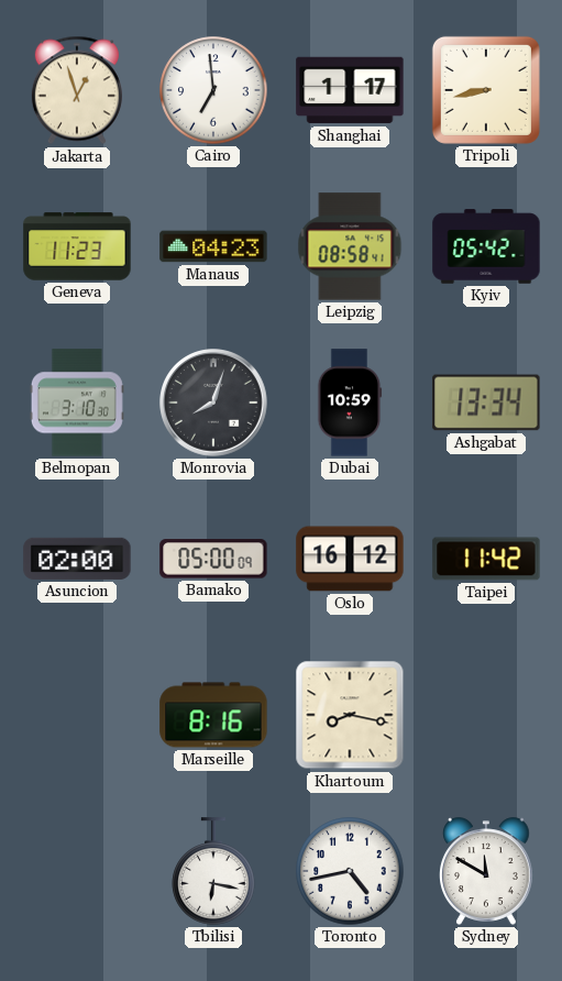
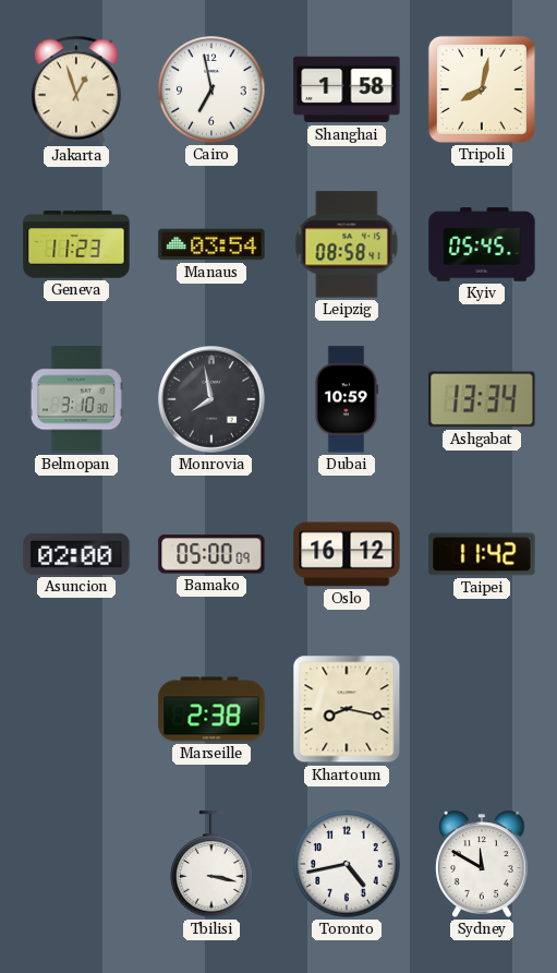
Cairo: 6:59 -> 6:58 (211, 89)
Shanghai: 1:17 -> 1:58 (347, 89)
Tripoli: 8:43 -> 8:02 (482, 89)
Manaus: 04:23 -> 03:54 (211, 244)
Kyiv: 05:42 -> 05:45 (482, 244)
Monrovia: 8:03 -> 7:58 (211, 399)
Marseille: 8:16 -> 2:38 (211, 709)
Tbilisi: 6:17 -> 3:17 (211, 864)
